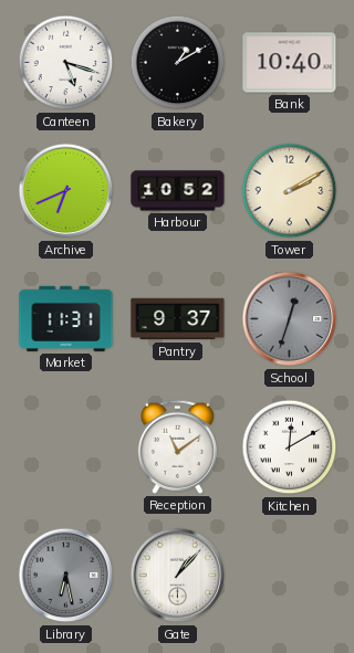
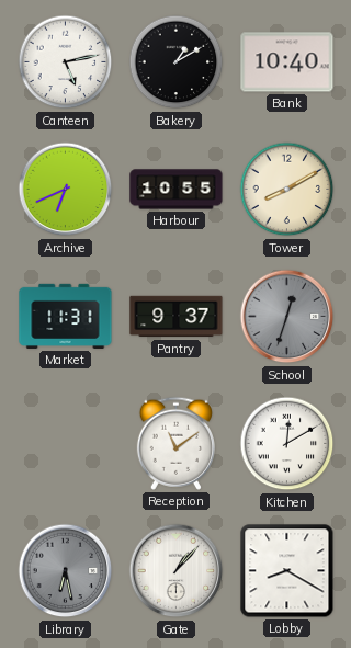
Canteen: 5:18 -> 5:13 (66, 62)
Harbour: 10:52 -> 10:55 (177, 190)
Tower: 2:10 -> 8:10 (287, 190)
Lobby: none -> 8:20 (287, 571)
